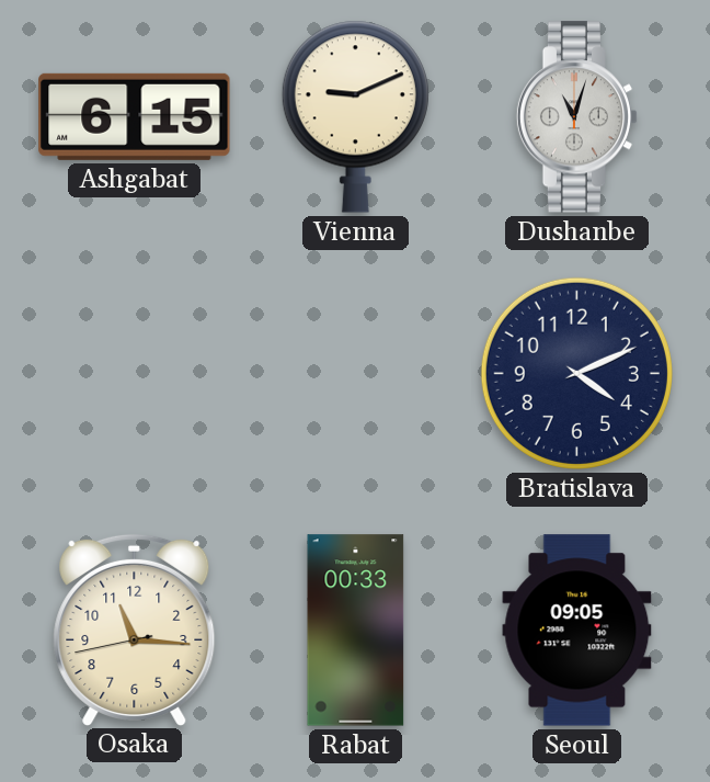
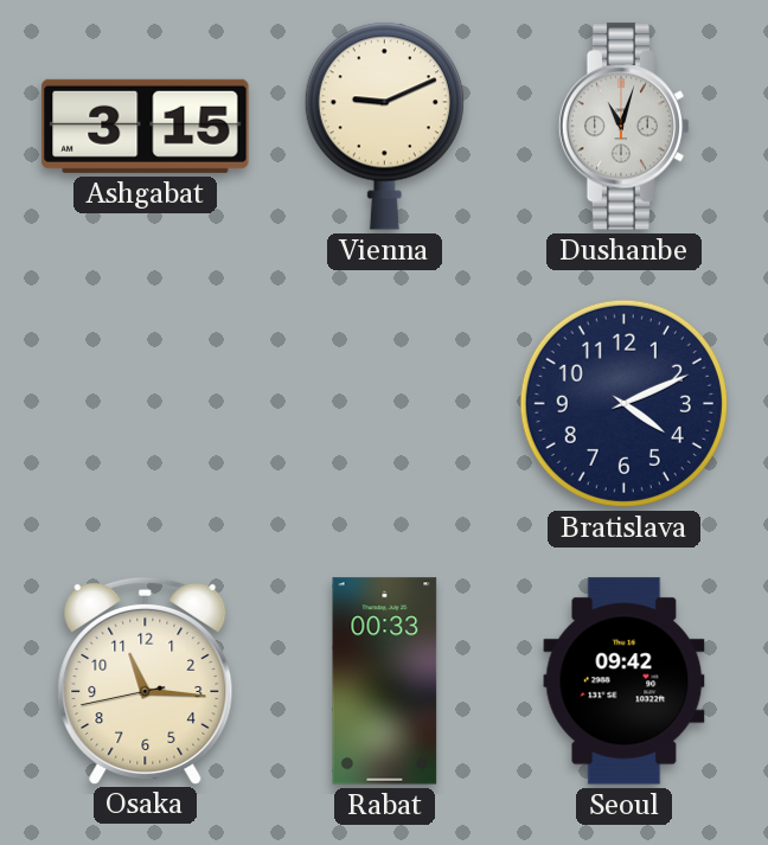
Ashgabat: 6:15 -> 3:15 (146, 126)
Seoul: 09:05 -> 09:42 (625, 681)
